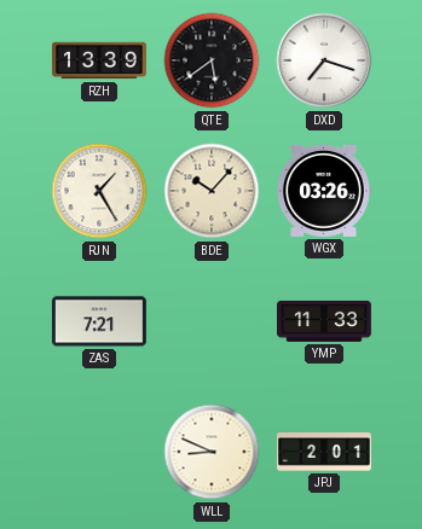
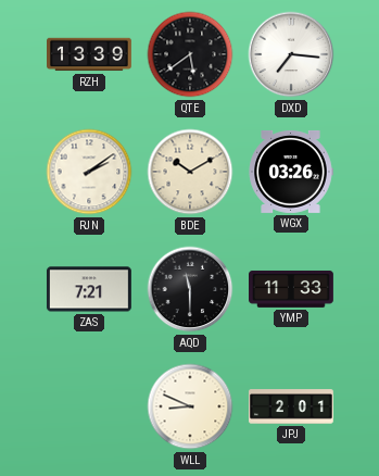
DXD: 7:18 -> 7:16 (291, 54)
RJN: 1:25 -> 2:09 (89, 172)
BDE: 10:07 -> 10:10 (190, 172)
AQD: none -> 11:30 (190, 289)
